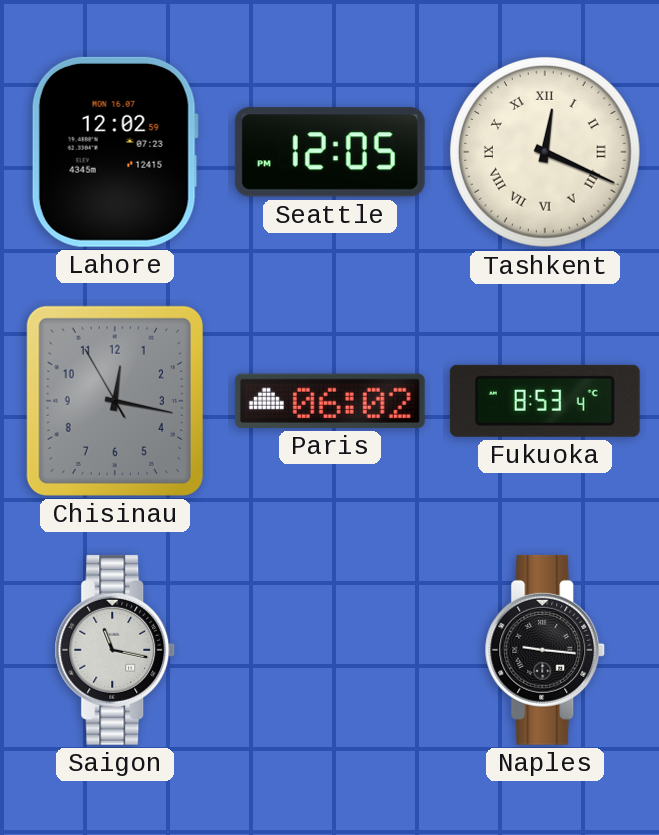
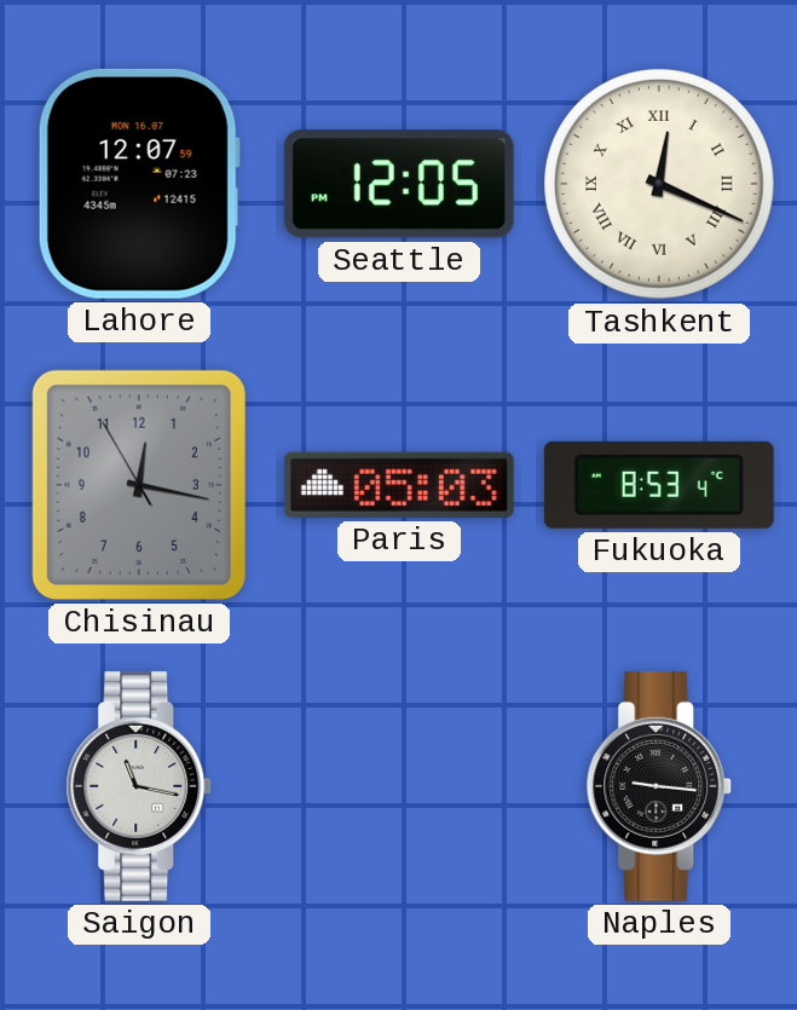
Lahore: 12:02 -> 12:07 (139, 184)
Paris: 06:02 -> 05:03 (399, 485)
